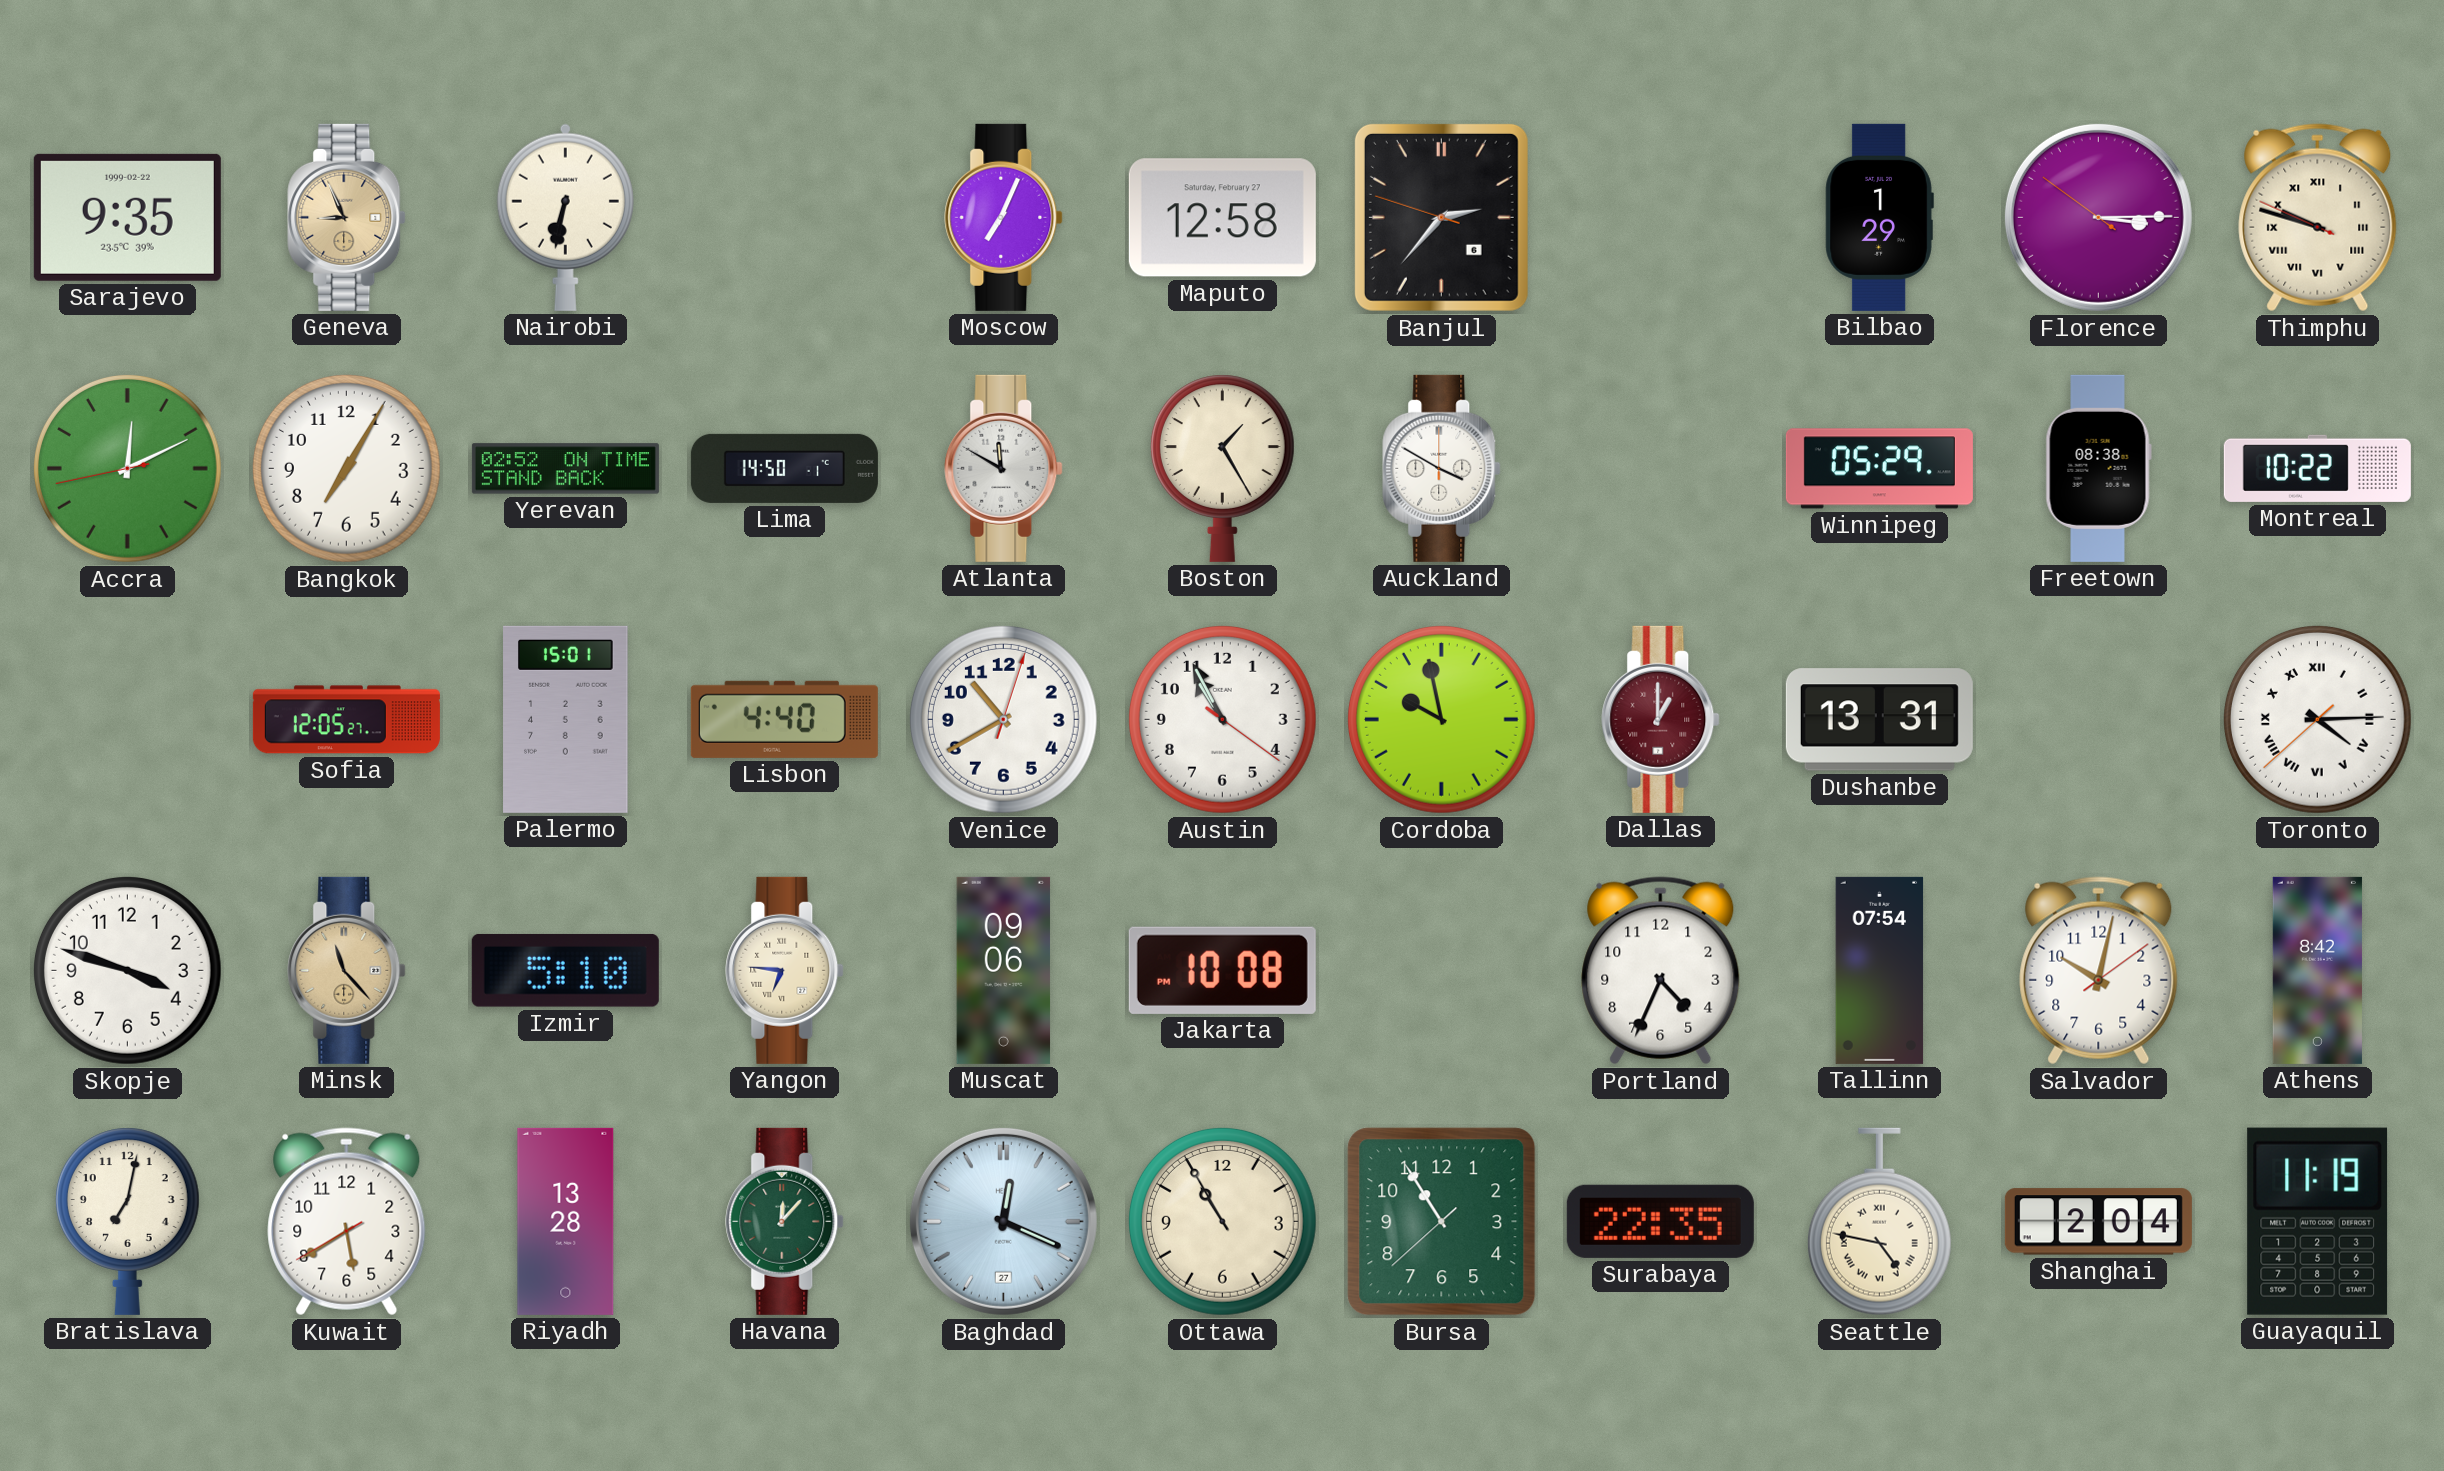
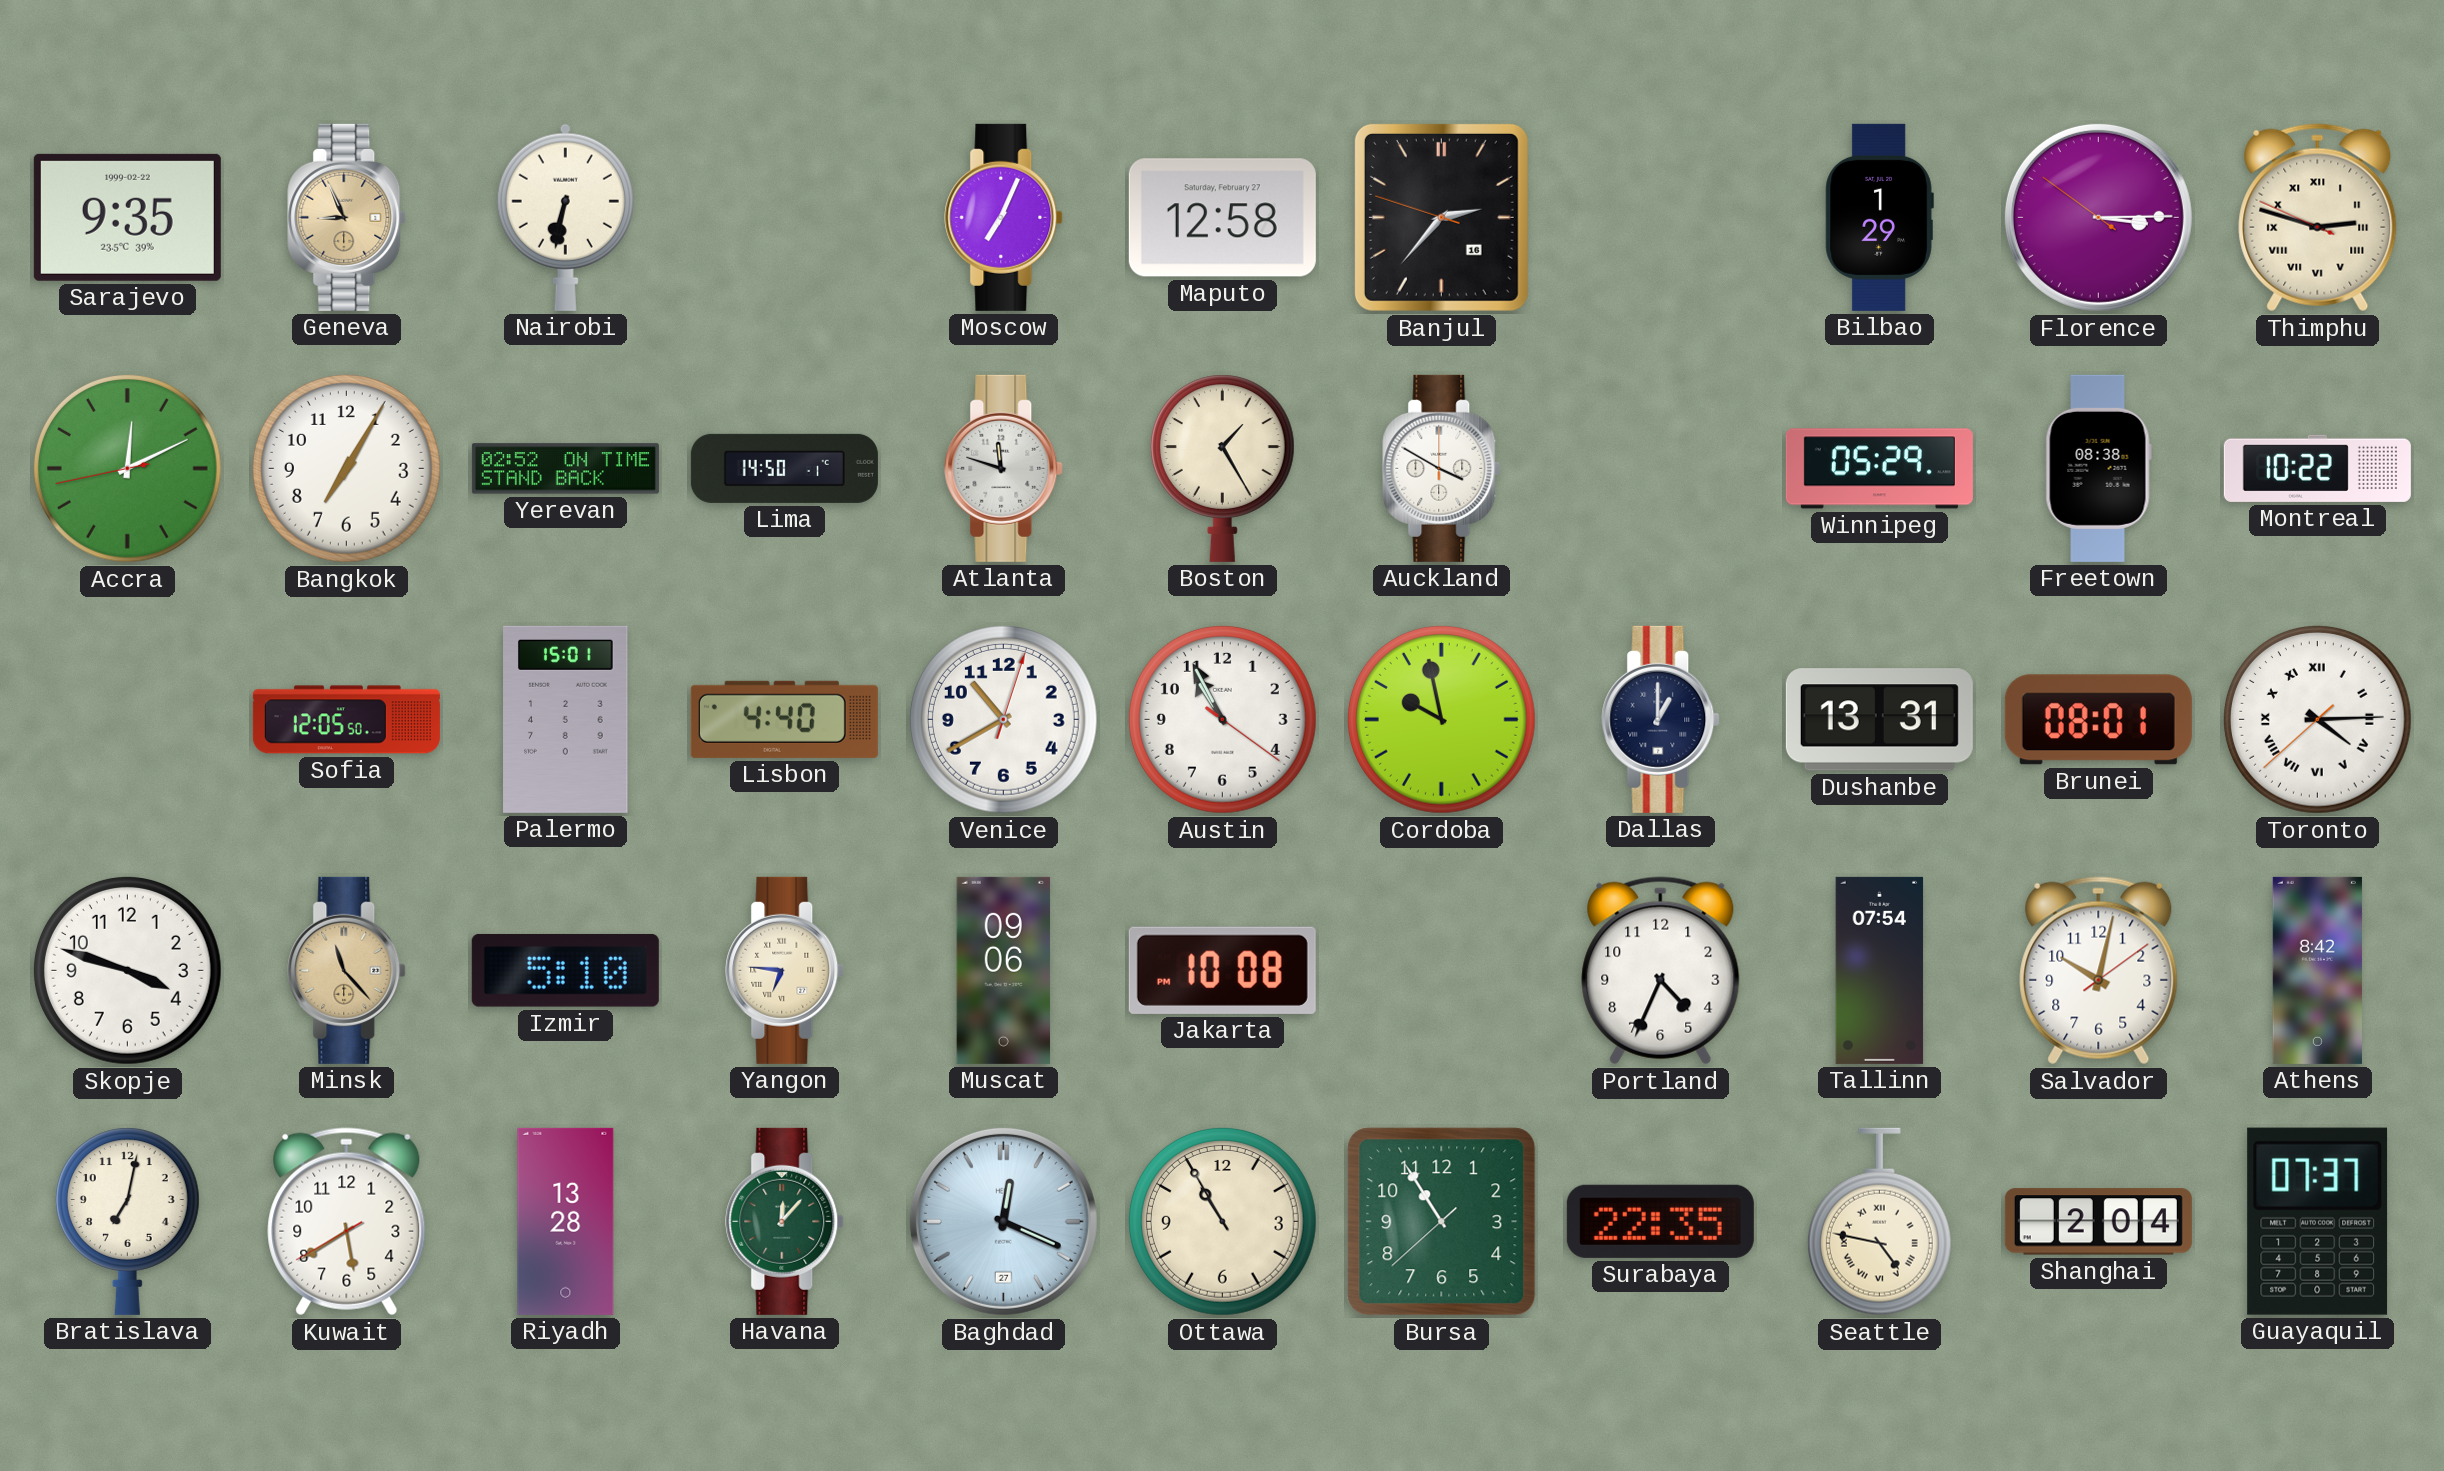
Banjul date: 6 -> 16 (1441, 217)
Thimphu: 9:47 -> 2:47 (2318, 218)
Atlanta: 11:50 -> 11:48 (1004, 468)
Sofia: 12:05:27 -> 12:05:50 (346, 720)
Dallas dial: burgundy -> navy (1661, 719)
Brunei: none -> 08:01 (2098, 720)
Guayaquil: 11:19 -> 07:37 (2318, 1221)
